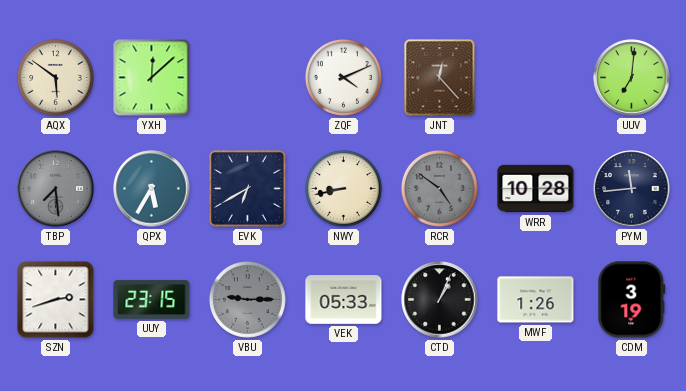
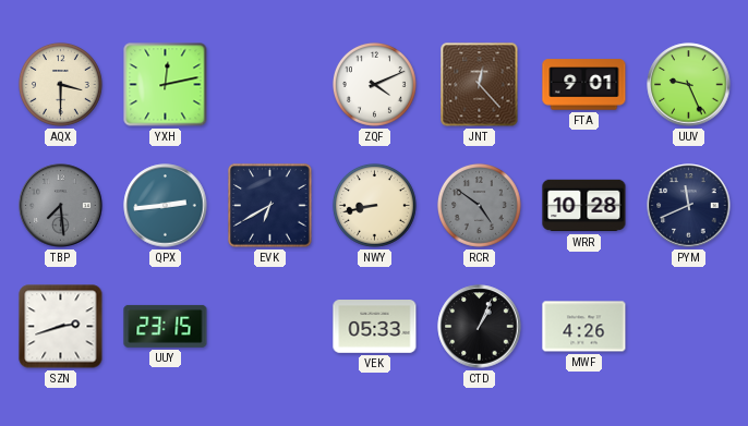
AQX: 5:51 -> 3:30 (61, 85)
YXH: 12:08 -> 12:13 (166, 85)
FTA: none -> 9:01 (584, 85)
UUV: 7:01 -> 9:26 (689, 85)
QPX: 5:35 -> 2:44 (166, 206)
PYM: 11:44 -> 11:41 (689, 206)
VBU: 9:15 -> none (248, 300)
MWF: 1:26 -> 4:26 (584, 327)
CDM: 3:19 -> none (632, 300)
